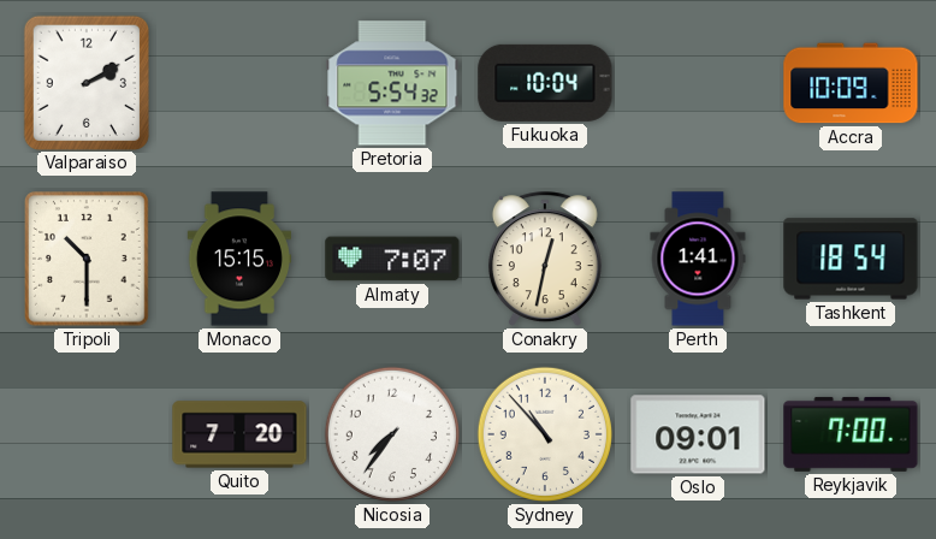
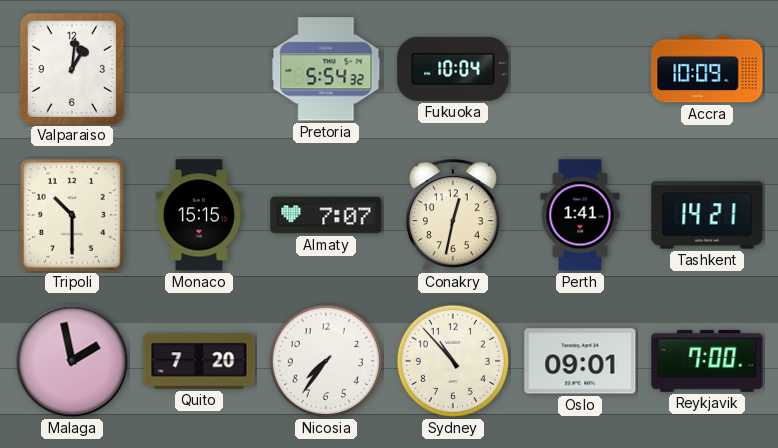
Valparaiso: 2:10 -> 1:01 (72, 68)
Tashkent: 18:54 -> 14:21 (707, 215)
Malaga: none -> 1:58 (72, 361)
